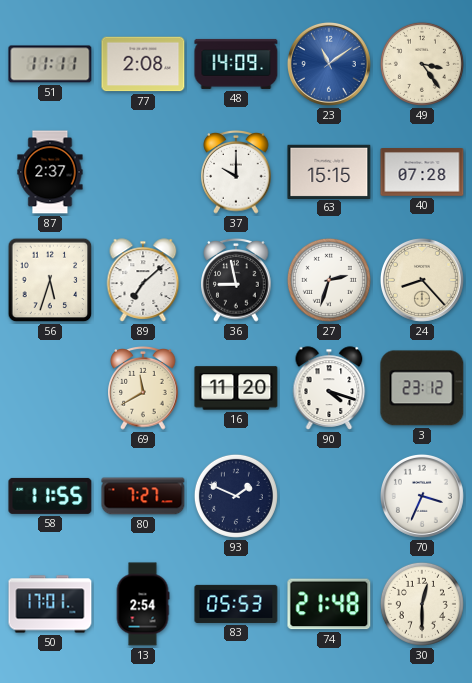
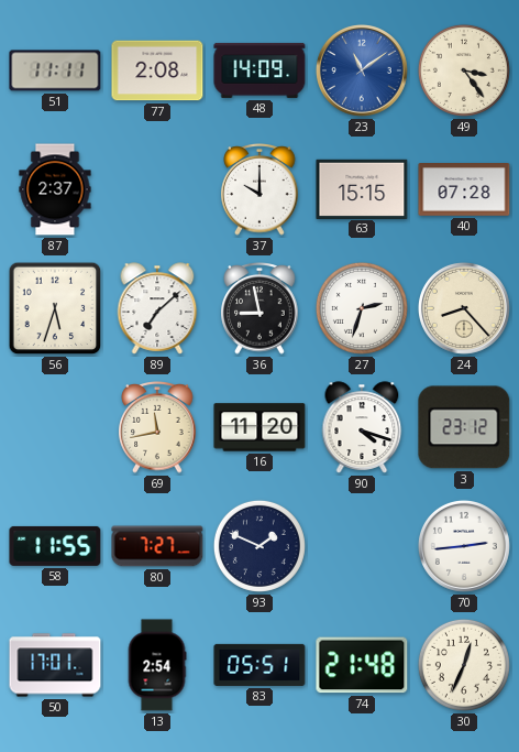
69: 11:40 -> 11:43 (157, 428)
70: 3:34 -> 2:44 (464, 546)
83: 05:53 -> 05:51 (259, 665)
30: 12:30 -> 12:34 (464, 665)
